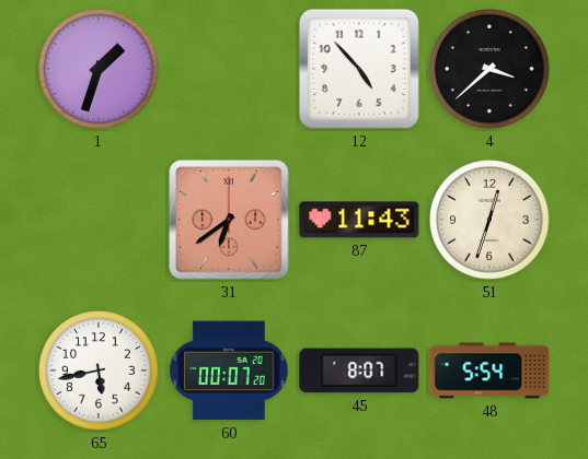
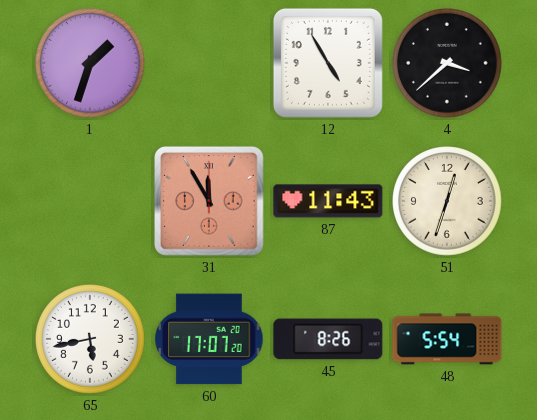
12: 4:53 -> 4:55 (328, 63)
31: 6:39 -> 11:55 (210, 202)
60: 00:07 -> 17:07 (209, 339)
45: 8:07 -> 8:26 (328, 339)
